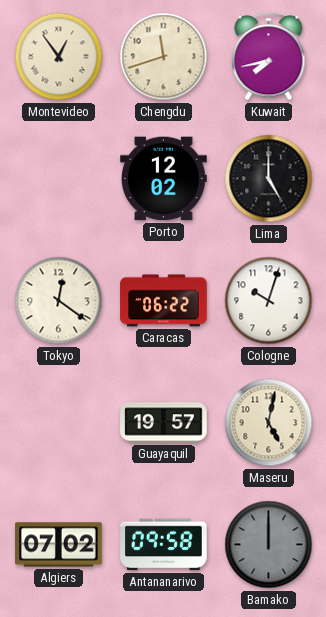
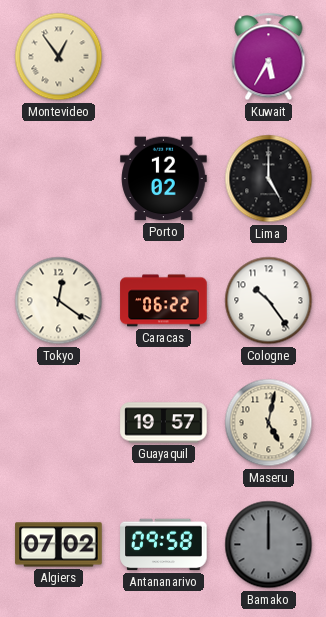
Chengdu: 11:42 -> none (164, 57)
Kuwait: 7:43 -> 5:35 (269, 57)
Cologne: 10:03 -> 10:24 (269, 301)
